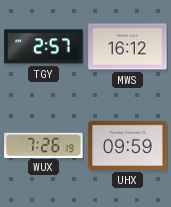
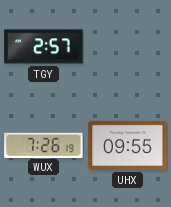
MWS: 16:12 -> none (128, 47)
UHX: 09:59 -> 09:55 (128, 145)
